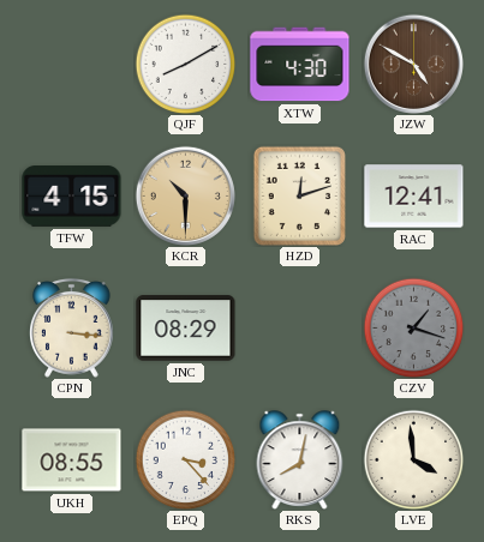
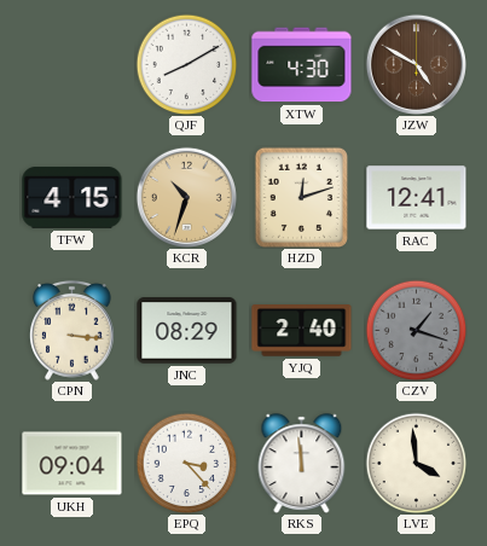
KCR: 10:30 -> 10:33 (186, 197)
YJQ: none -> 2:40 (302, 331)
UKH: 08:55 -> 09:04 (73, 464)
RKS: 8:02 -> 11:59 (302, 464)
